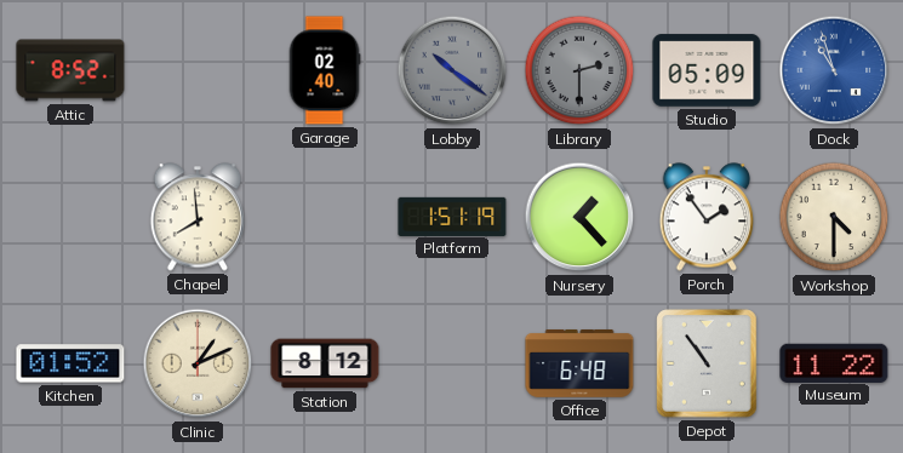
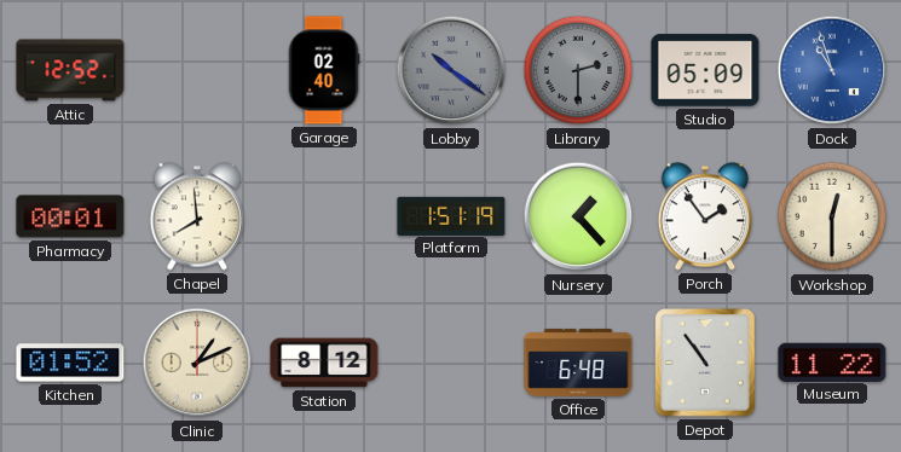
Attic: 8:52 -> 12:52 (70, 70)
Pharmacy: none -> 00:01 (70, 216)
Workshop: 4:30 -> 12:30 (832, 216)
